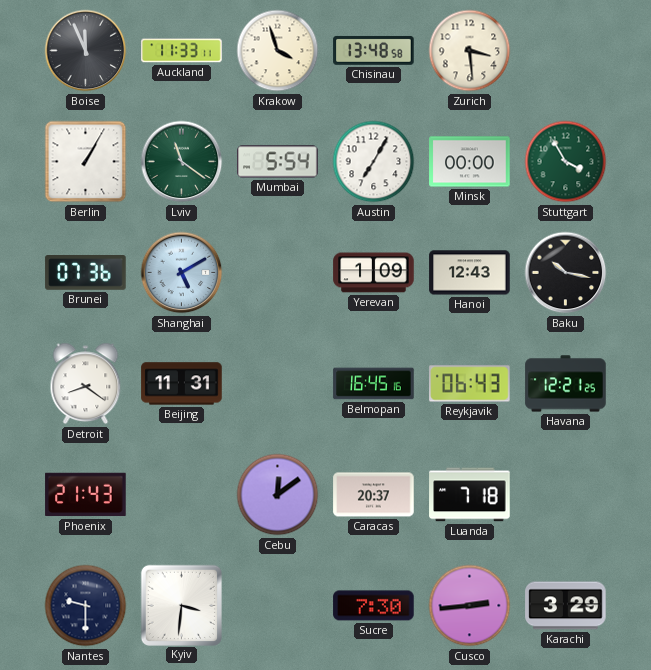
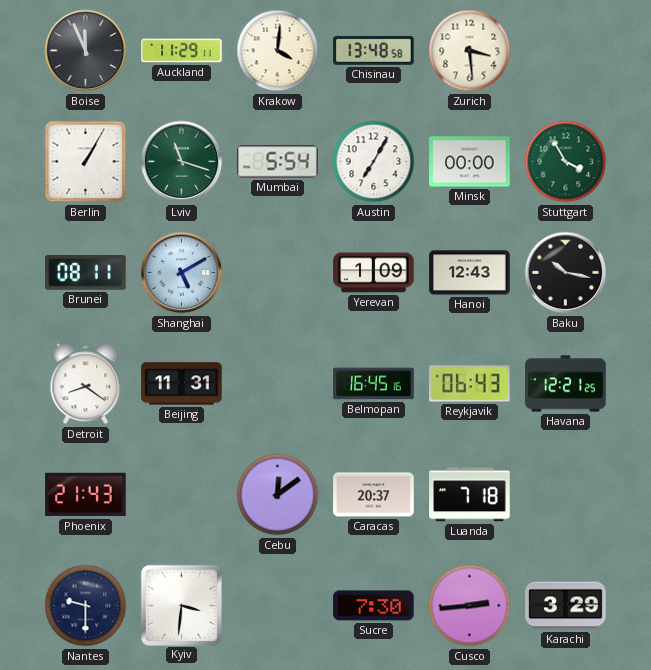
Auckland: 11:33 -> 11:29 (182, 51)
Krakow: 3:57 -> 4:01 (278, 51)
Lviv: 11:21 -> 11:18 (182, 162)
Brunei: 07:36 -> 08:11 (86, 273)
